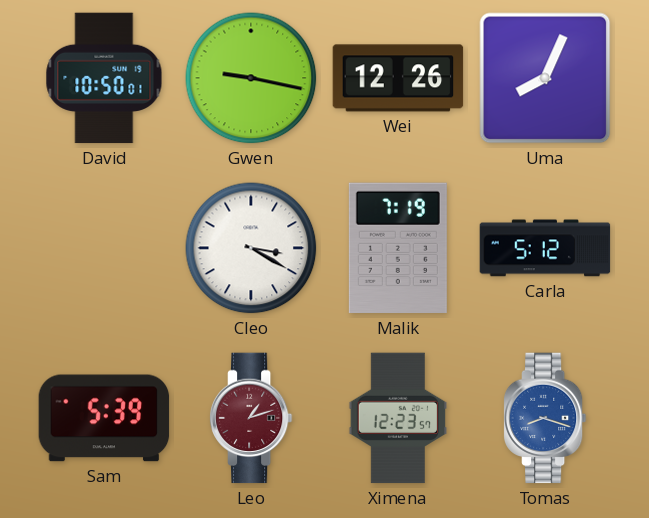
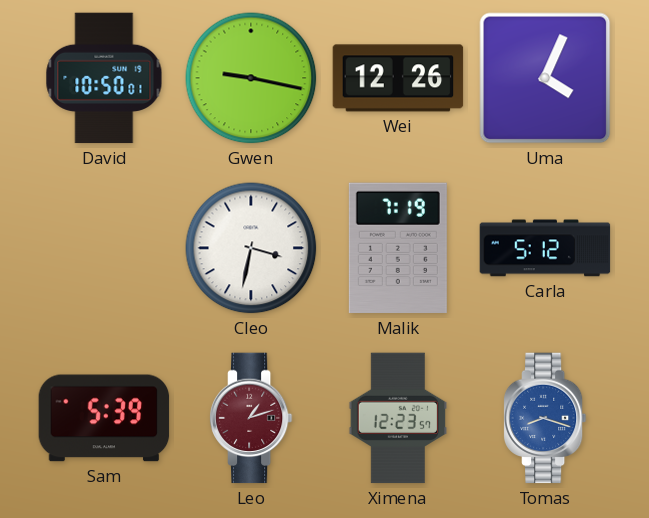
Uma: 8:04 -> 4:04 (545, 78)
Cleo: 3:20 -> 3:32 (251, 248)
